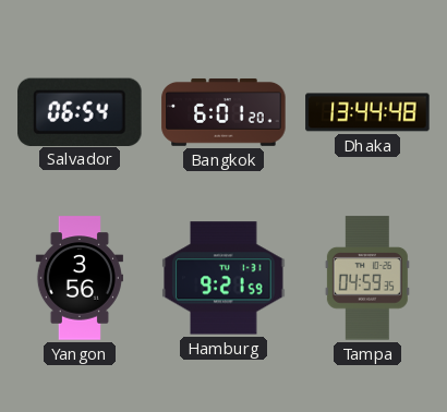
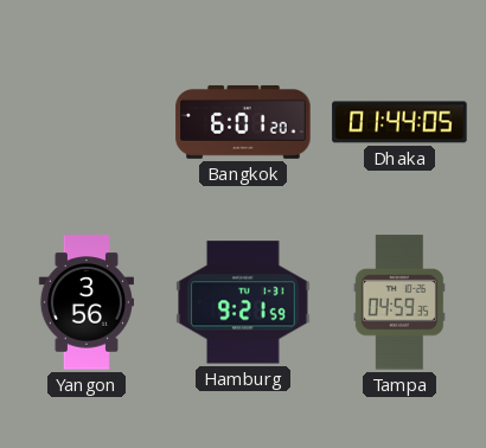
Salvador: 06:54 -> none (80, 111)
Dhaka: 13:44 -> 01:44 (399, 122)
